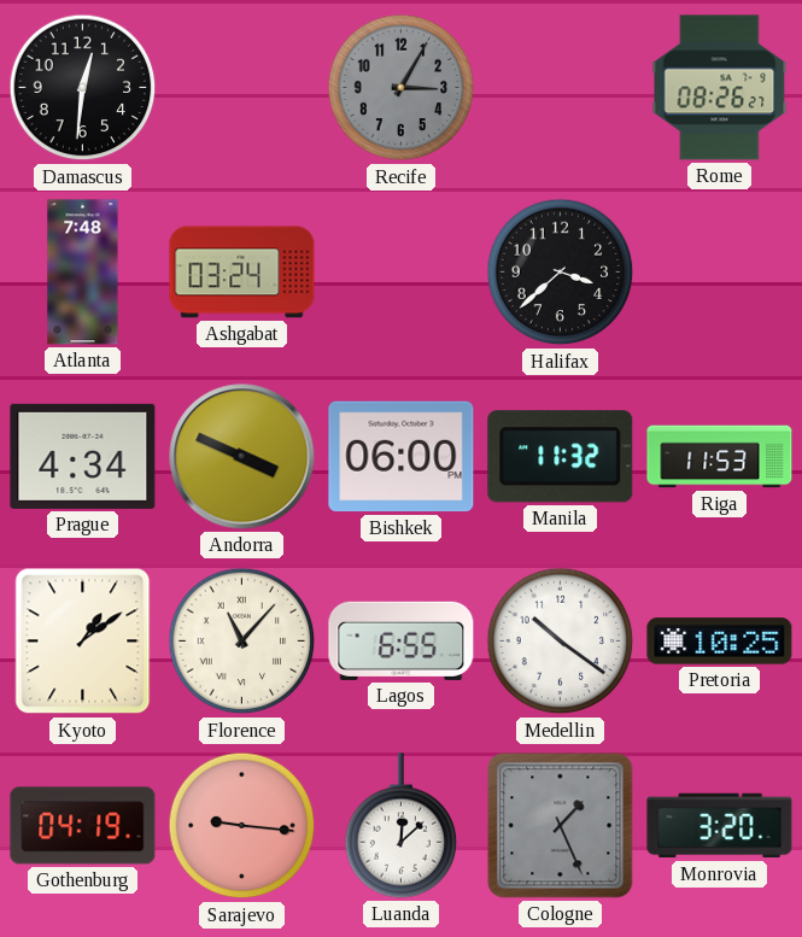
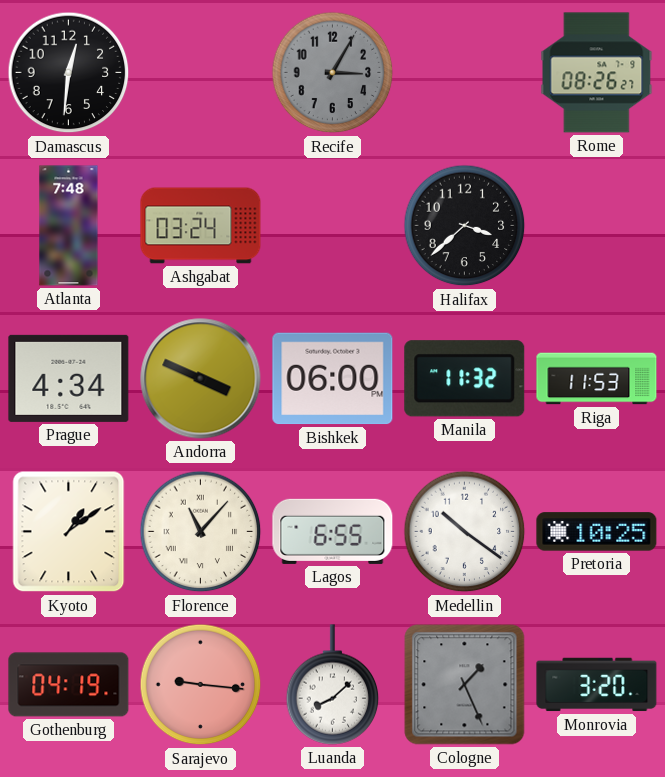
Luanda: 12:08 -> 8:08 (333, 685)
